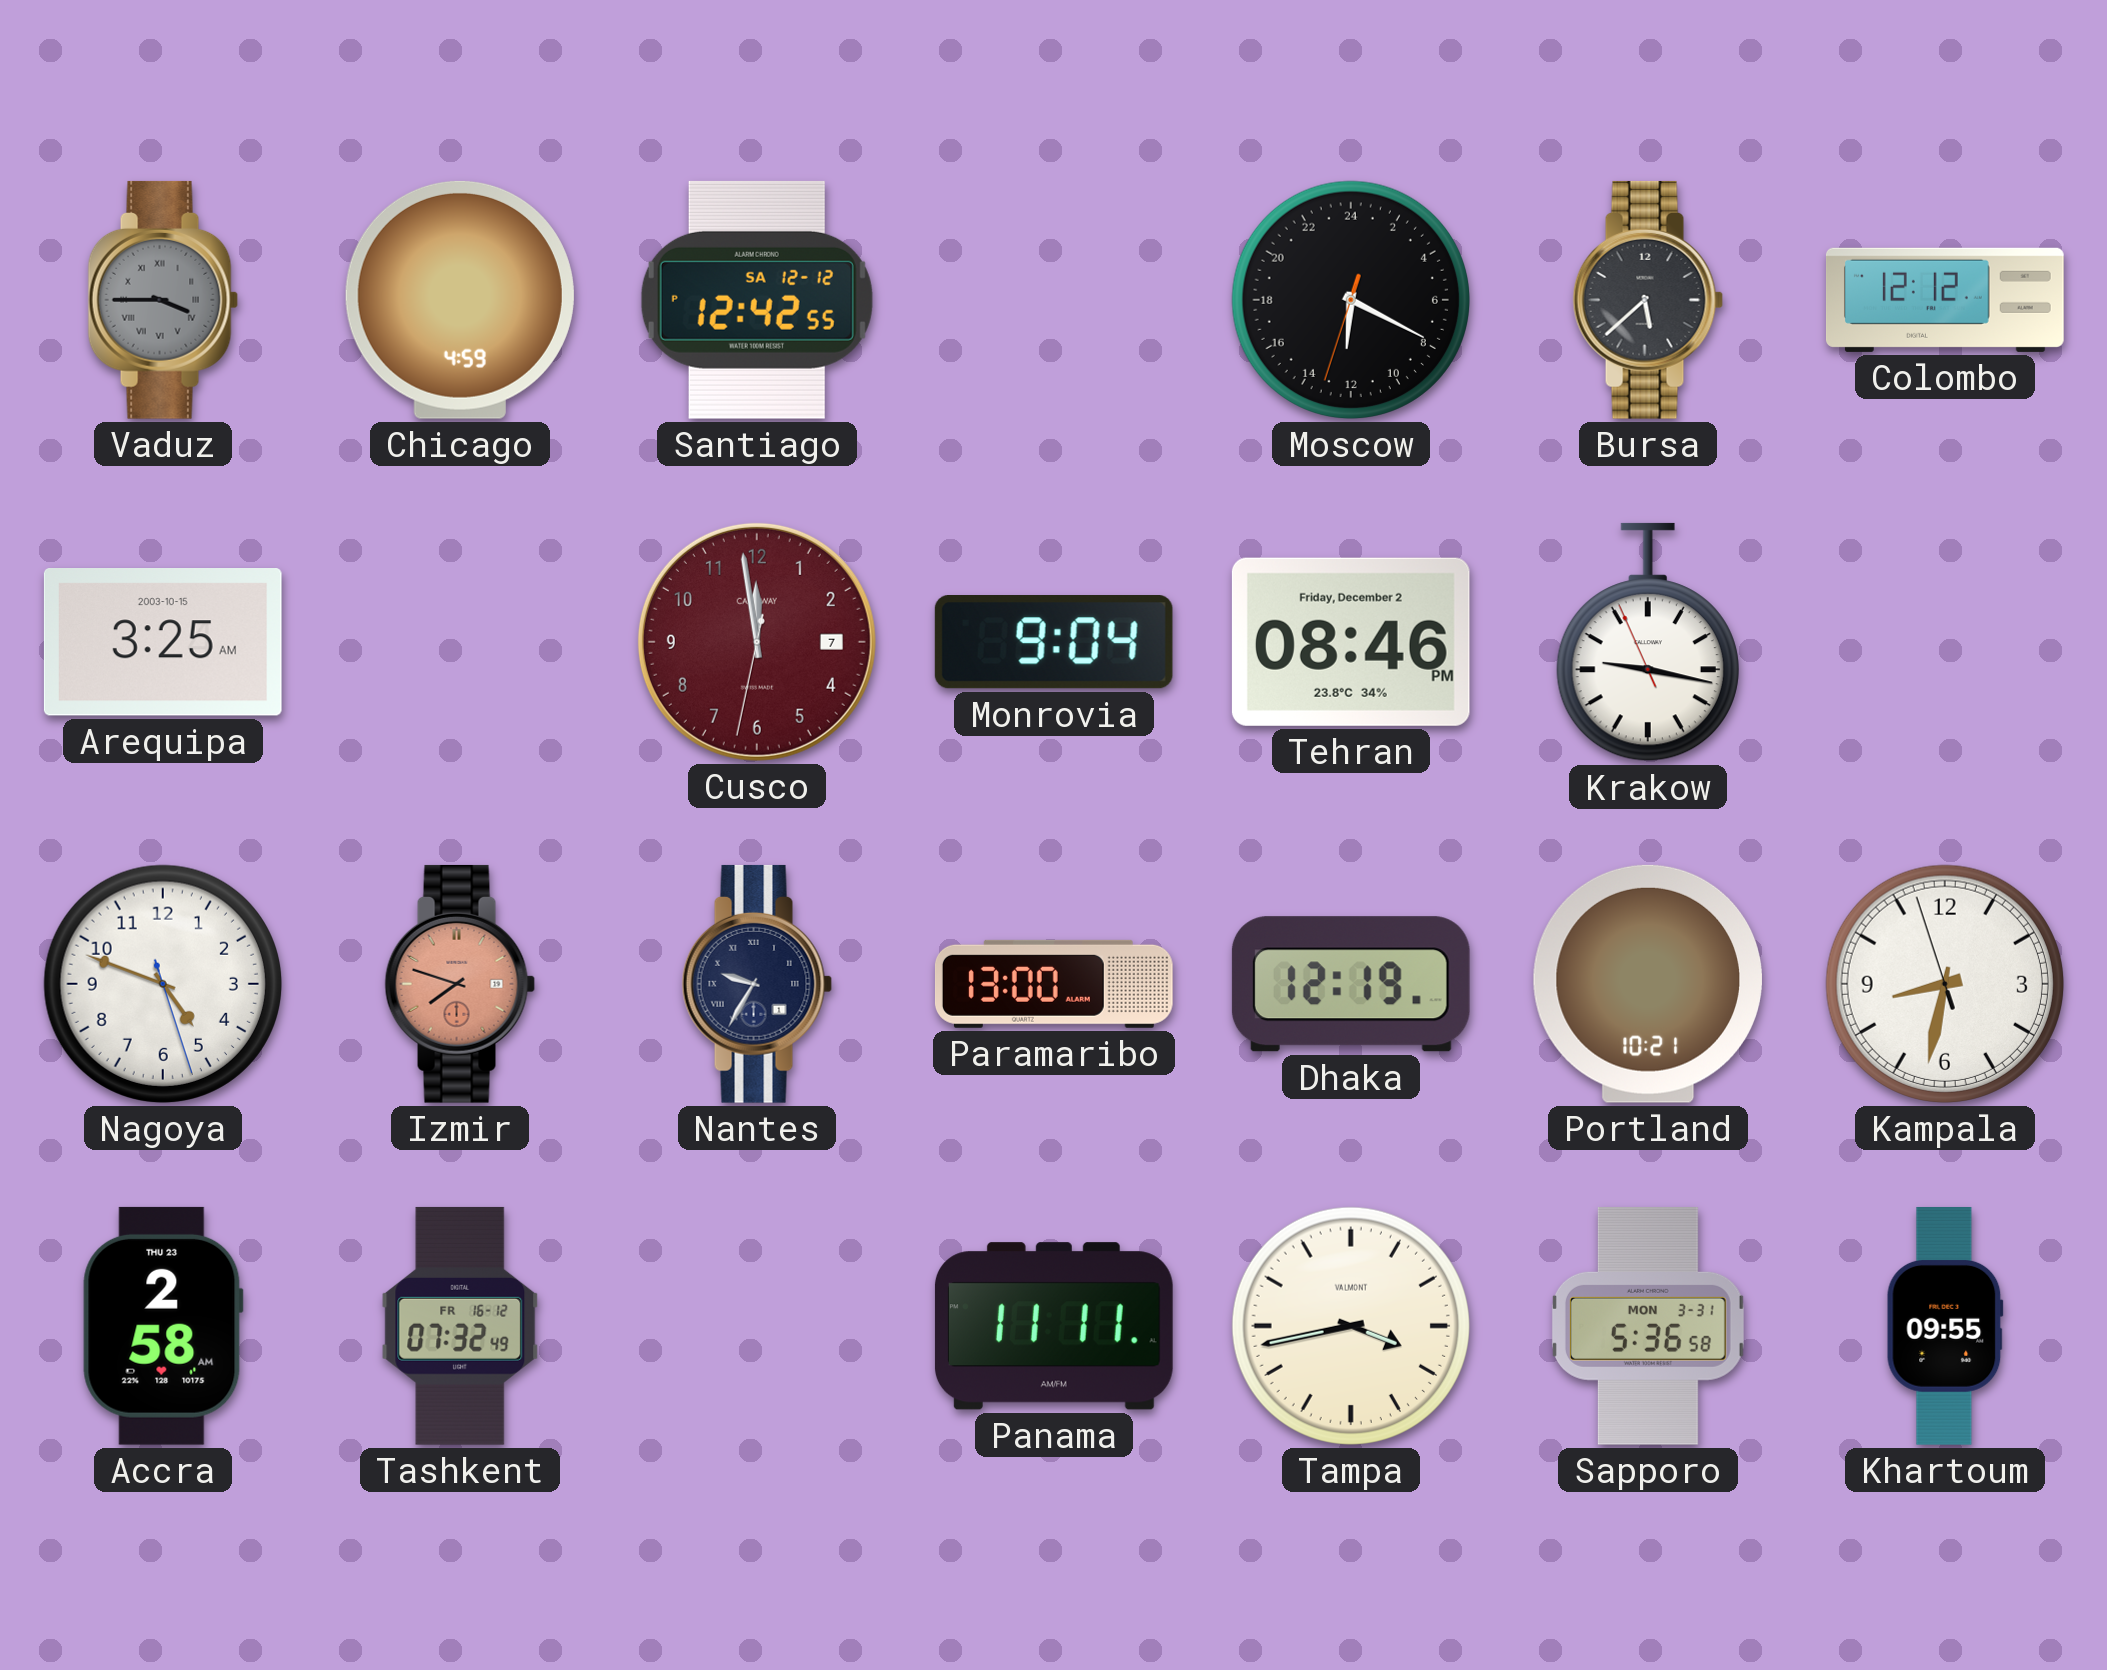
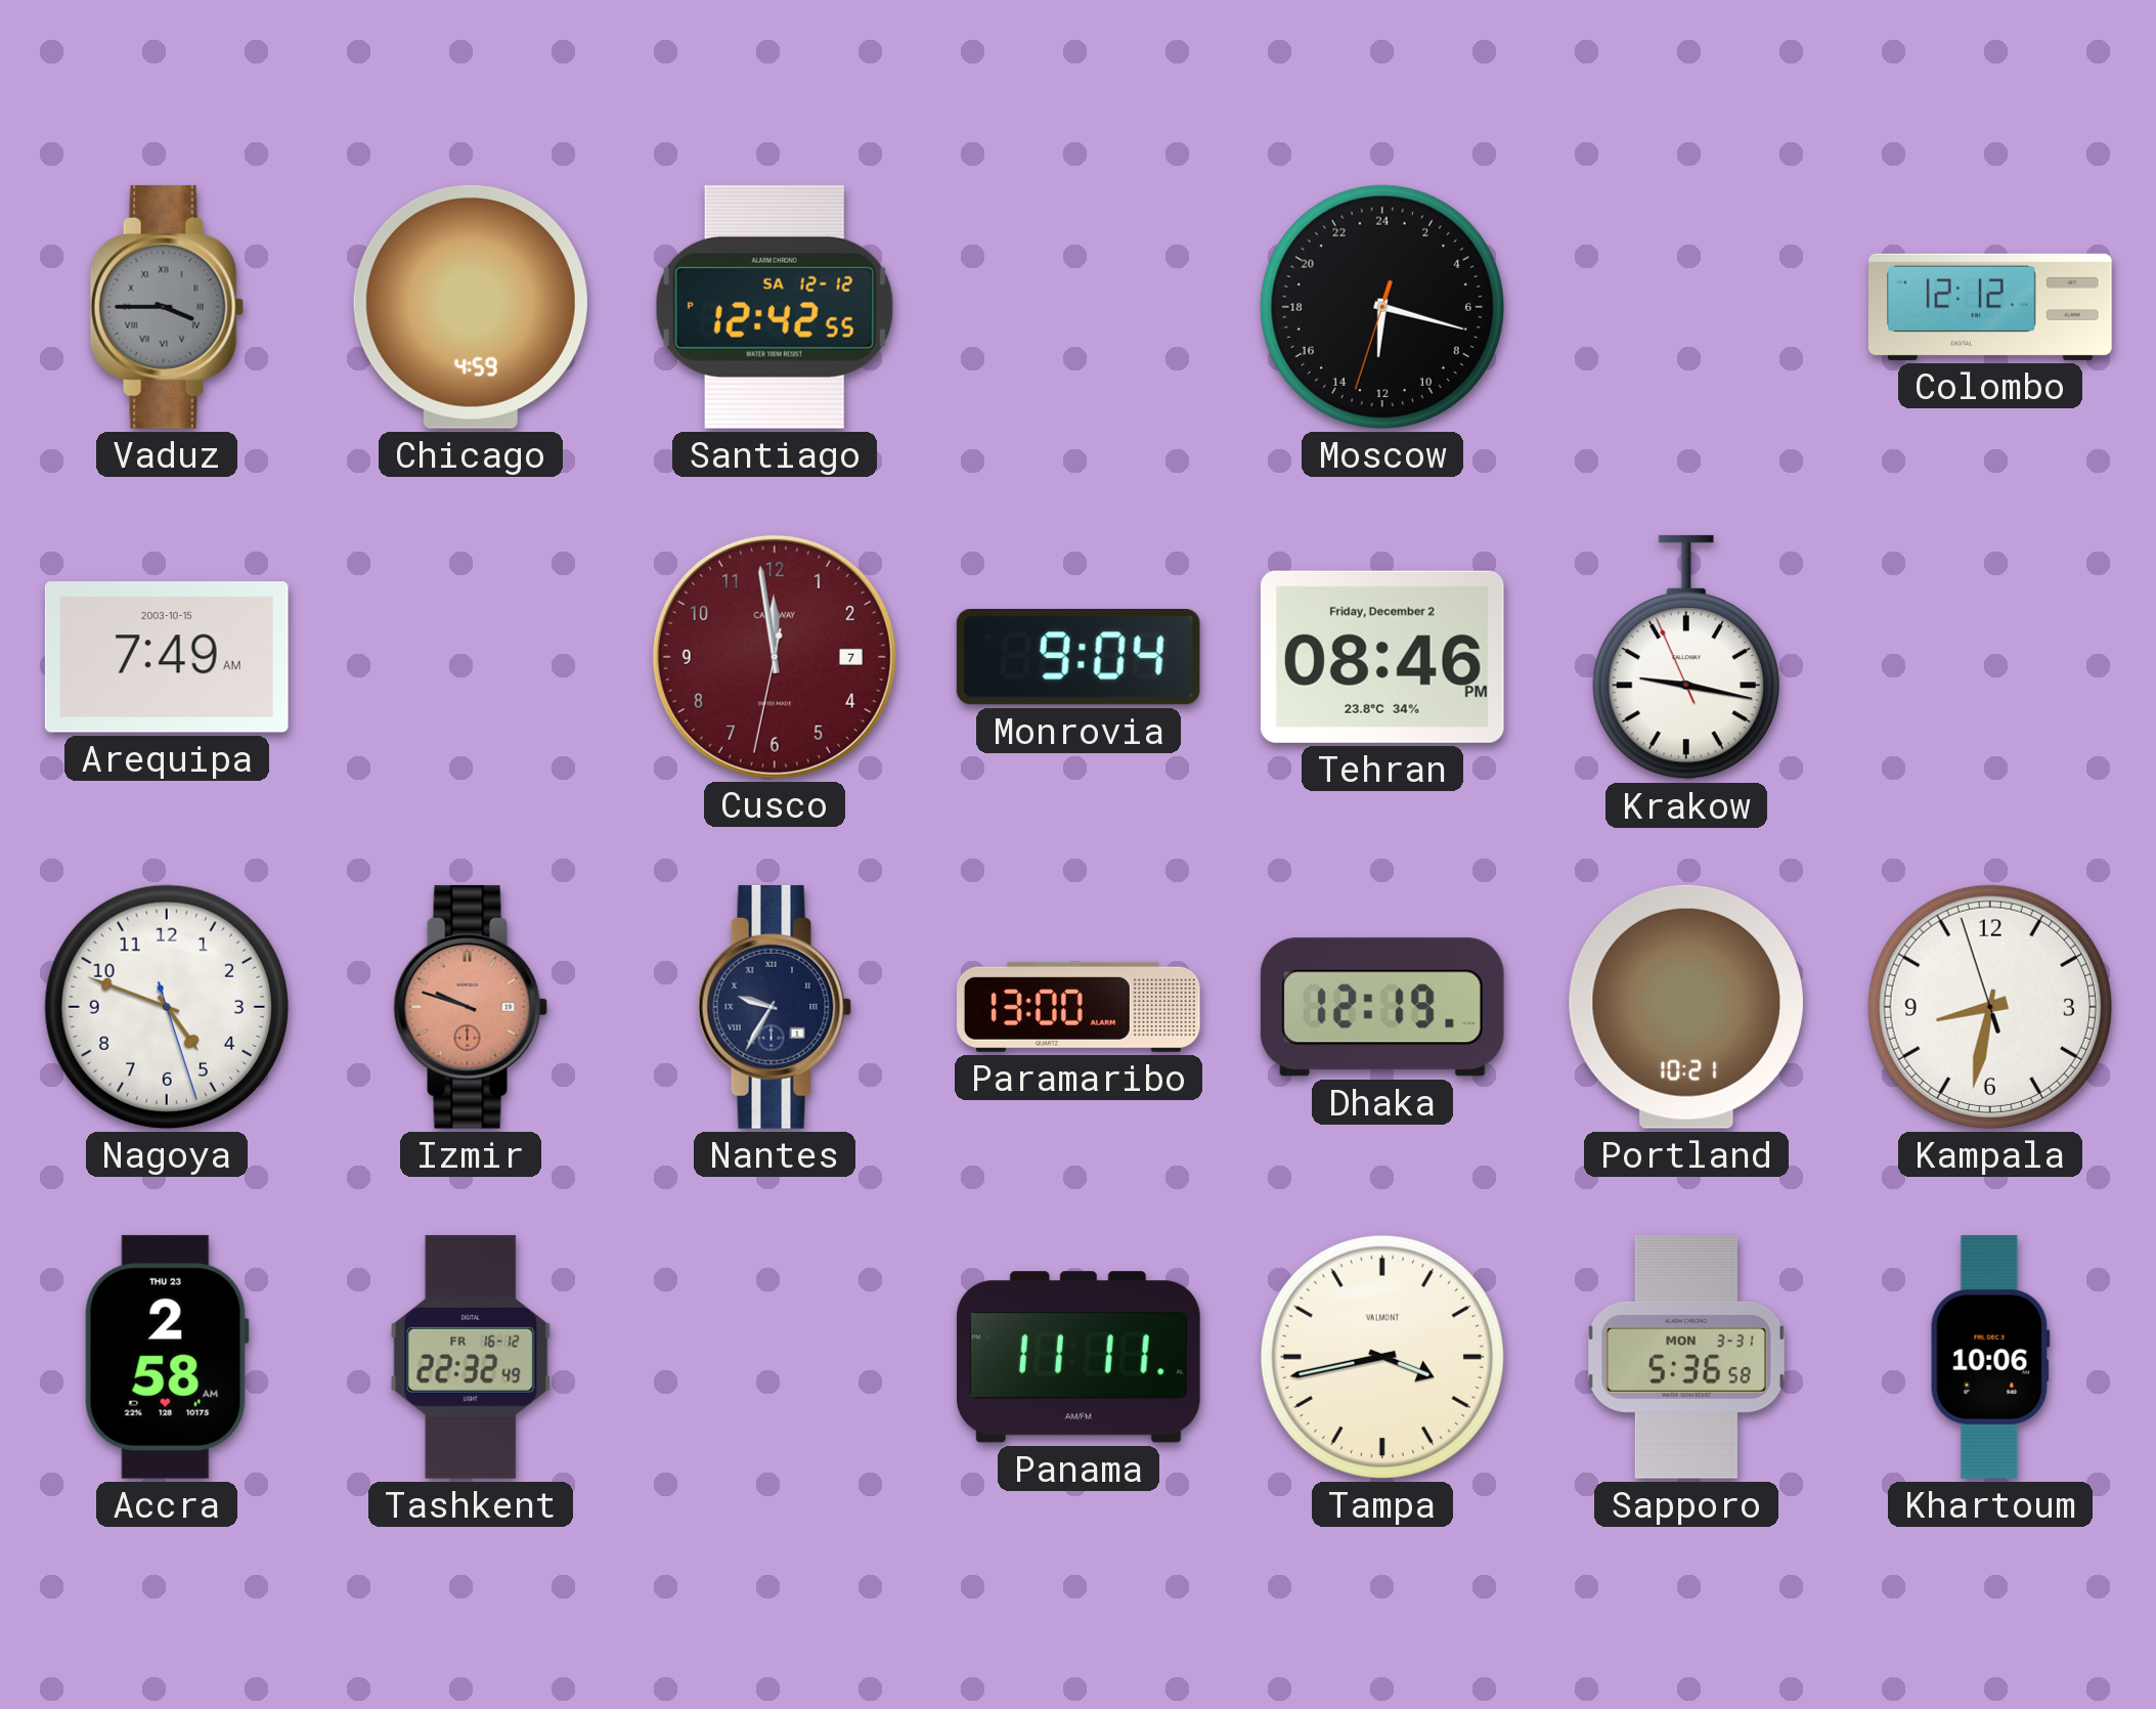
Moscow: 12:19 -> 12:17 (1382, 307)
Bursa: 5:38 -> none (1648, 300)
Arequipa: 3:25 -> 7:49 (167, 658)
Izmir: 7:48 -> 9:48 (471, 1007)
Tashkent: 07:32 -> 22:32 (471, 1357)
Khartoum: 09:55 -> 10:06 (1990, 1357)
